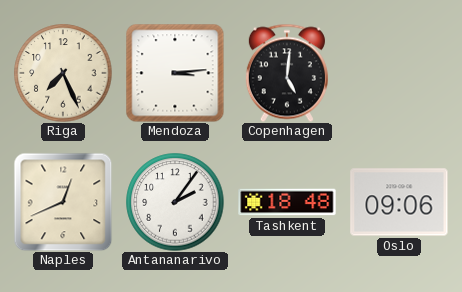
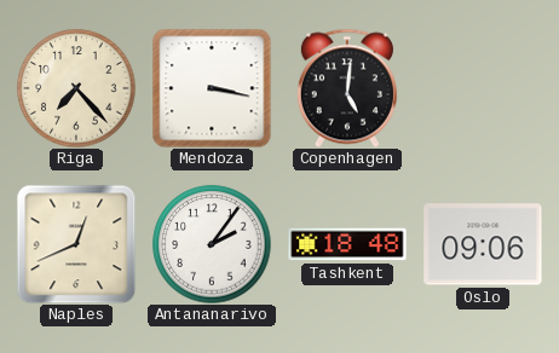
Riga: 7:26 -> 7:23 (76, 88)
Mendoza: 3:14 -> 3:17 (212, 88)
